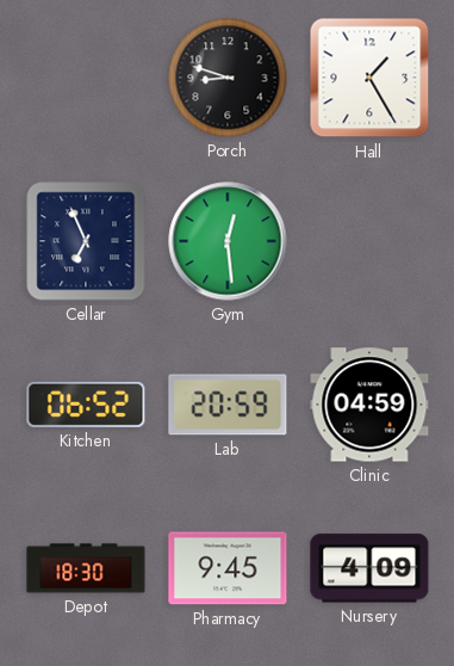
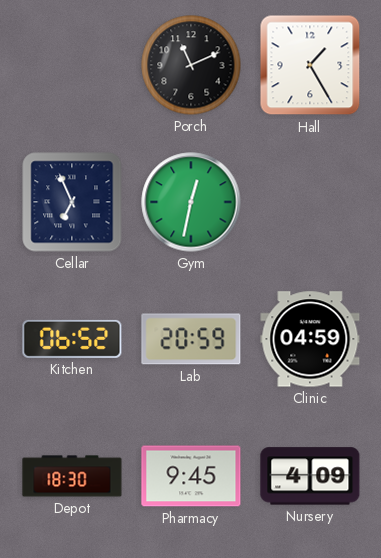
Porch: 8:48 -> 11:11 (191, 65)
Gym: 12:29 -> 12:32 (191, 202)
